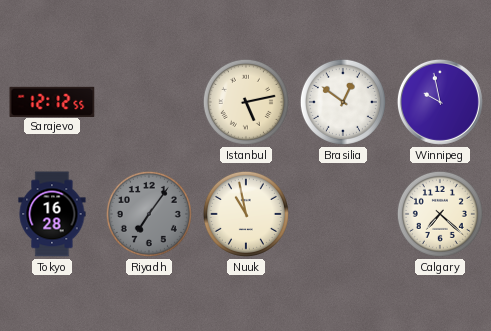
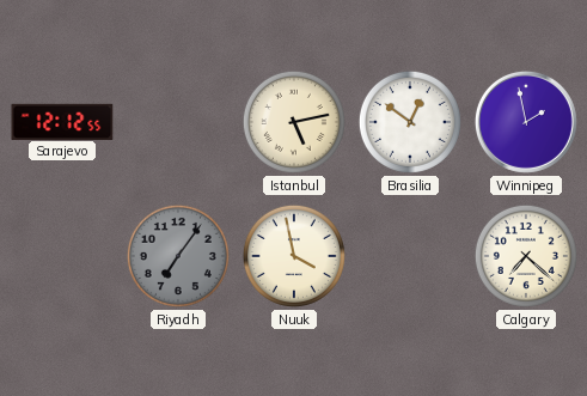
Winnipeg: 9:58 -> 1:58 (526, 122)
Tokyo: 16:28 -> none (52, 214)
Nuuk: 10:58 -> 3:58 (294, 256)
